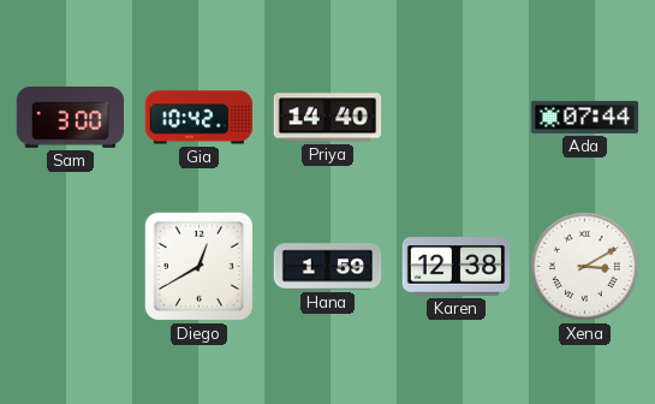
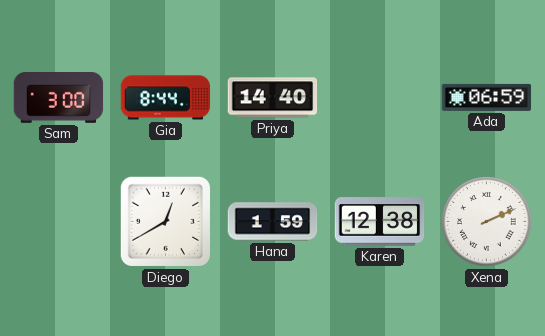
Gia: 10:42 -> 8:44 (166, 98)
Ada: 07:44 -> 06:59 (487, 97)
Xena: 3:10 -> 2:11 (487, 222)
